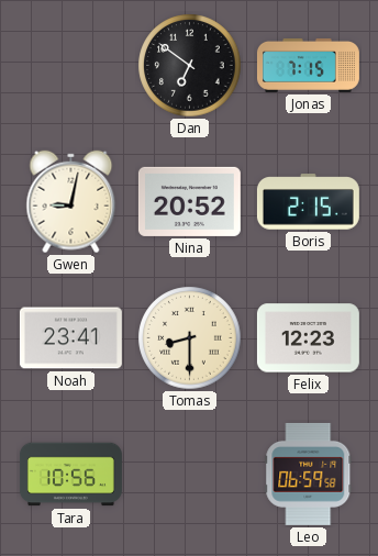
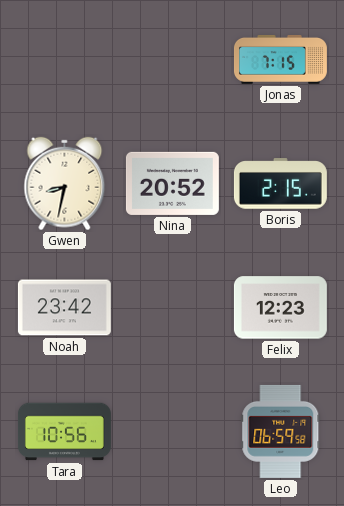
Dan: 6:51 -> none (190, 66)
Gwen: 9:02 -> 8:32 (65, 184)
Noah: 23:41 -> 23:42 (64, 308)
Tomas: 8:30 -> none (190, 338)
